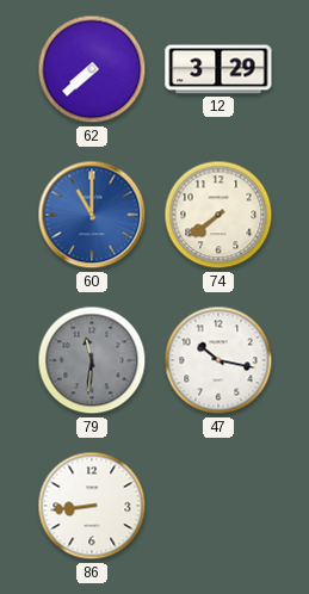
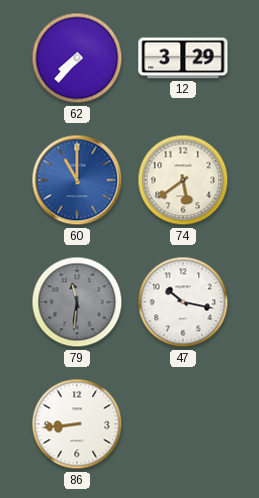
62: 7:38 -> 7:37 (77, 58)
74: 7:39 -> 5:39 (183, 180)
